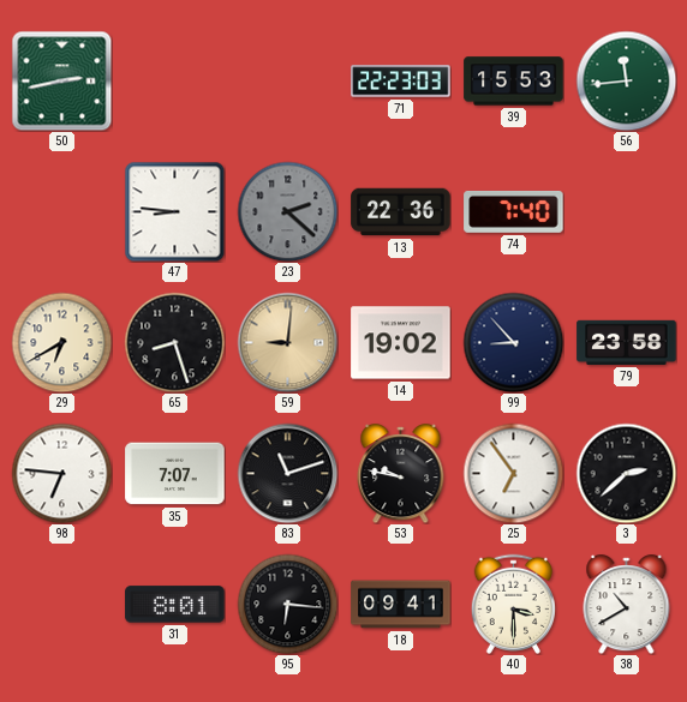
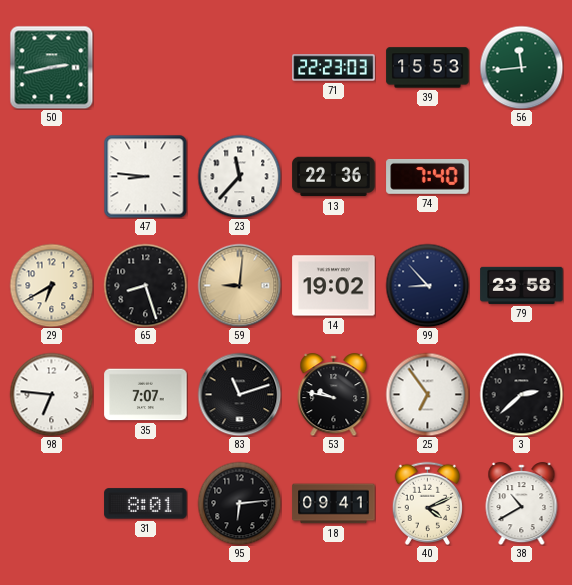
23: 2:22 -> 11:37 (239, 176)
23 dial: grey -> white (239, 176)
95: 6:16 -> 6:14 (239, 503)
40: 3:30 -> 4:11 (427, 503)
